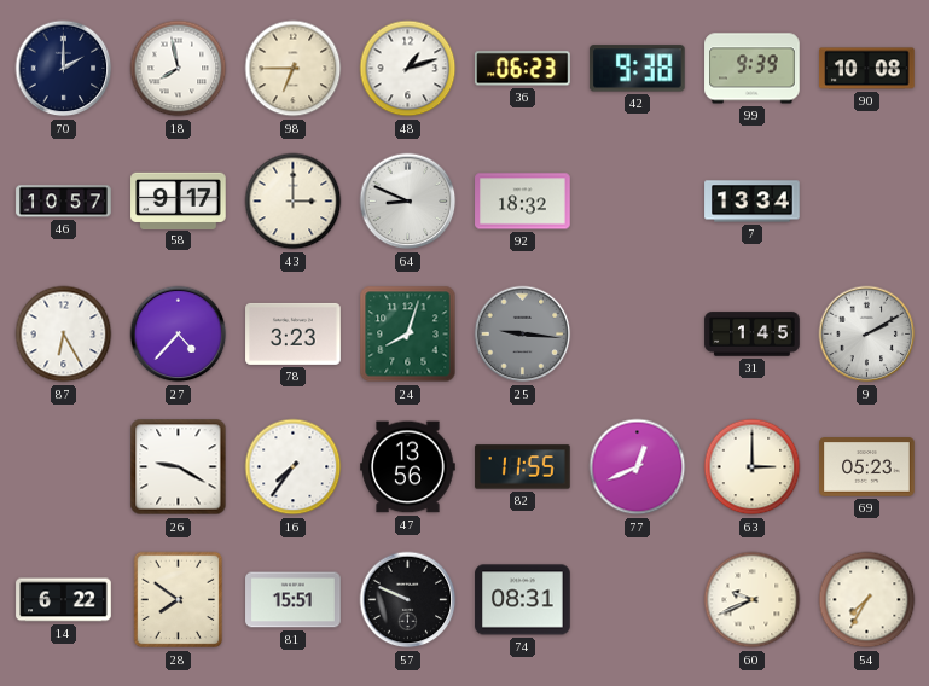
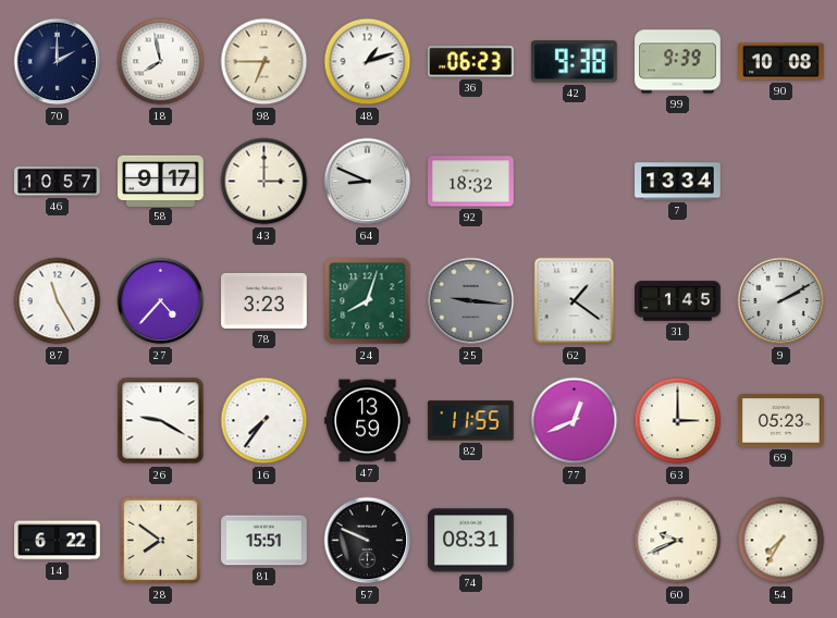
87: 6:25 -> 11:25 (58, 301)
62: none -> 1:21 (575, 301)
47: 13:56 -> 13:59 (368, 421)
